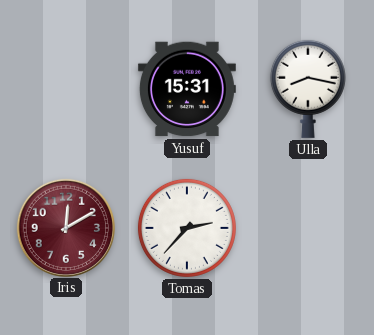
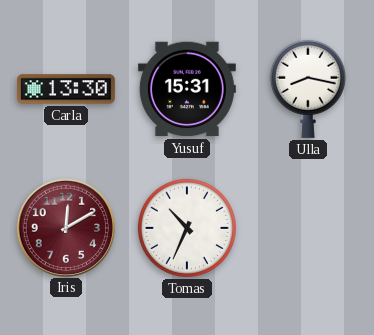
Carla: none -> 13:30 (66, 89)
Tomas: 2:37 -> 10:34 (187, 228)
